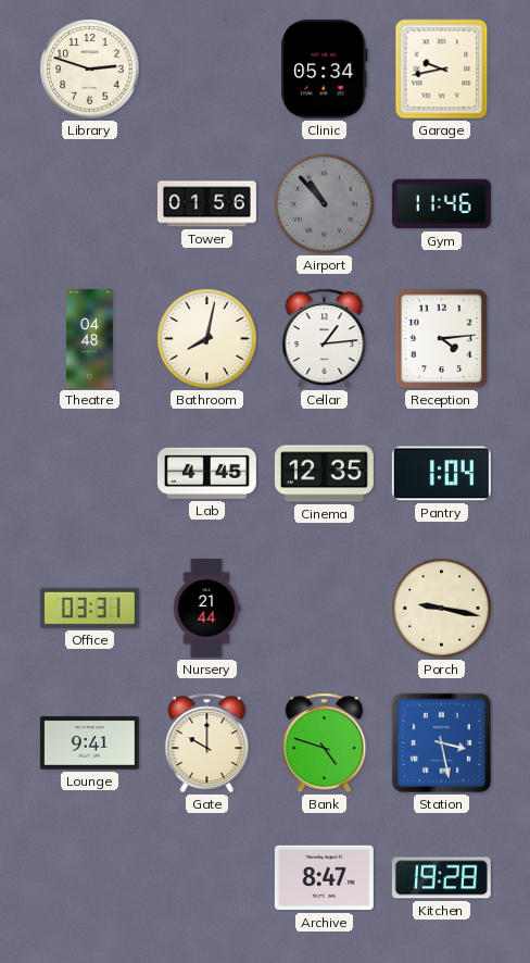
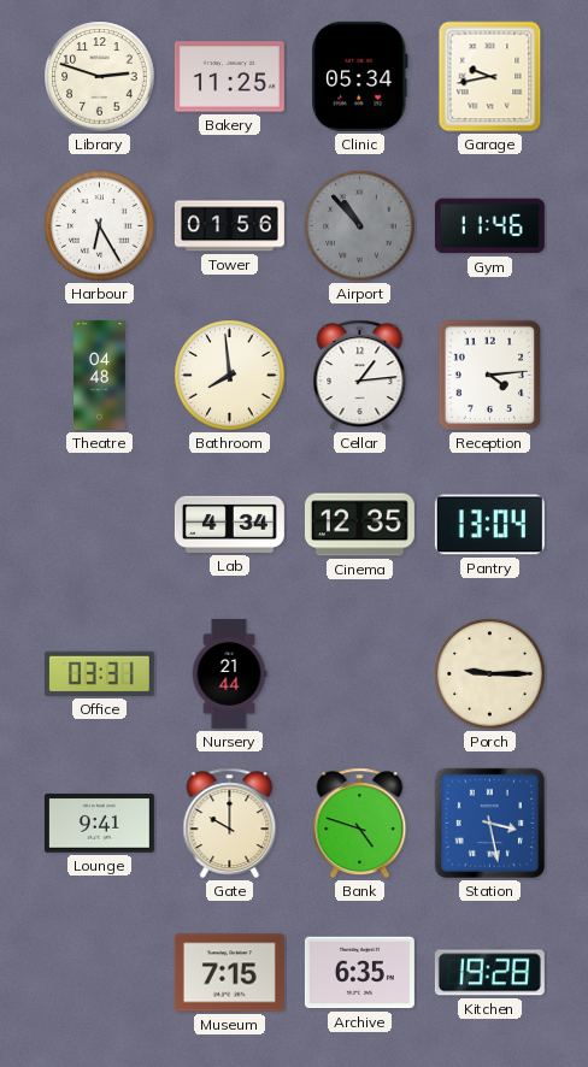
Bakery: none -> 11:25 (229, 77)
Harbour: none -> 6:25 (100, 226)
Bathroom: 8:02 -> 7:59 (230, 376)
Lab: 4:45 -> 4:34 (229, 524)
Pantry: 1:04 -> 13:04 (489, 525)
Porch: 9:17 -> 9:15 (490, 674)
Museum: none -> 7:15 (229, 973)
Archive: 8:47 -> 6:35 (359, 973)
